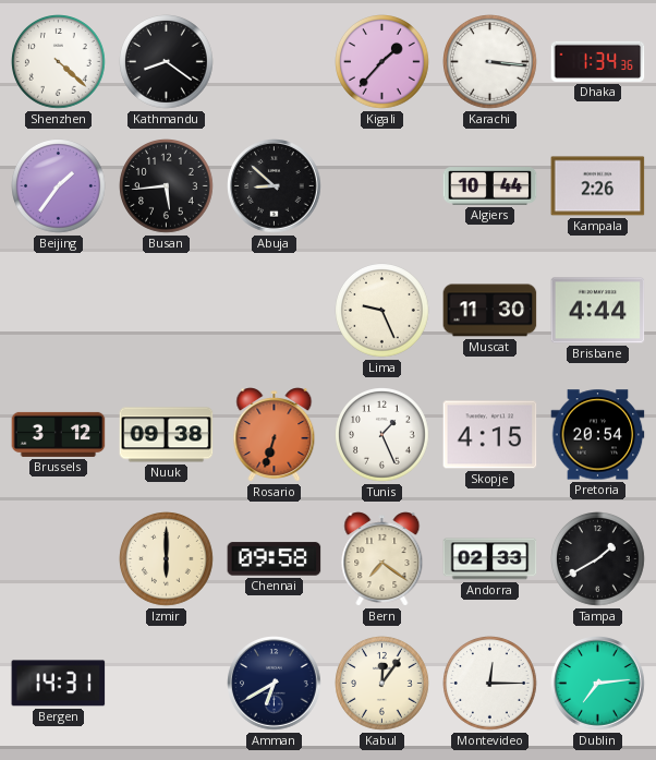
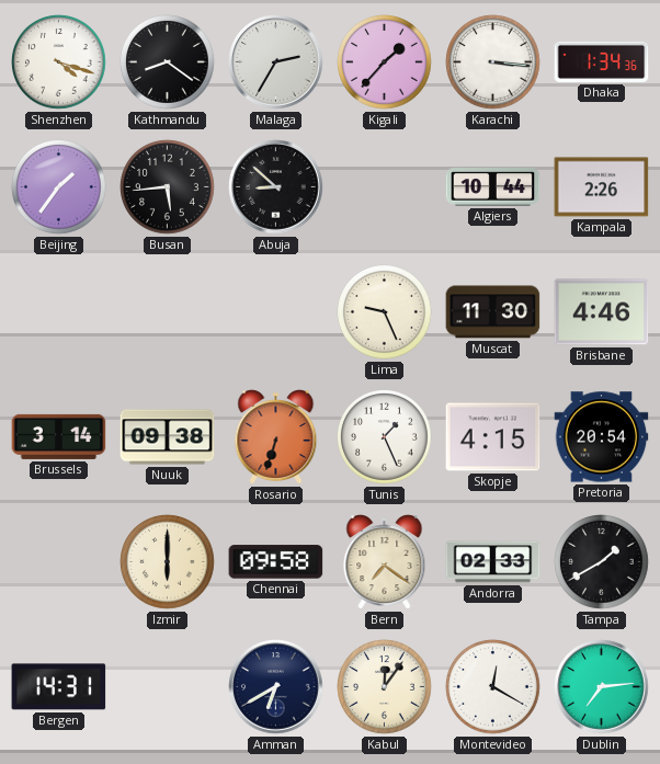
Shenzhen: 4:22 -> 4:18 (59, 62)
Malaga: none -> 2:35 (276, 62)
Brisbane: 4:44 -> 4:46 (602, 312)
Brussels: 3:12 -> 3:14 (59, 436)
Montevideo: 12:15 -> 12:20 (493, 687)
